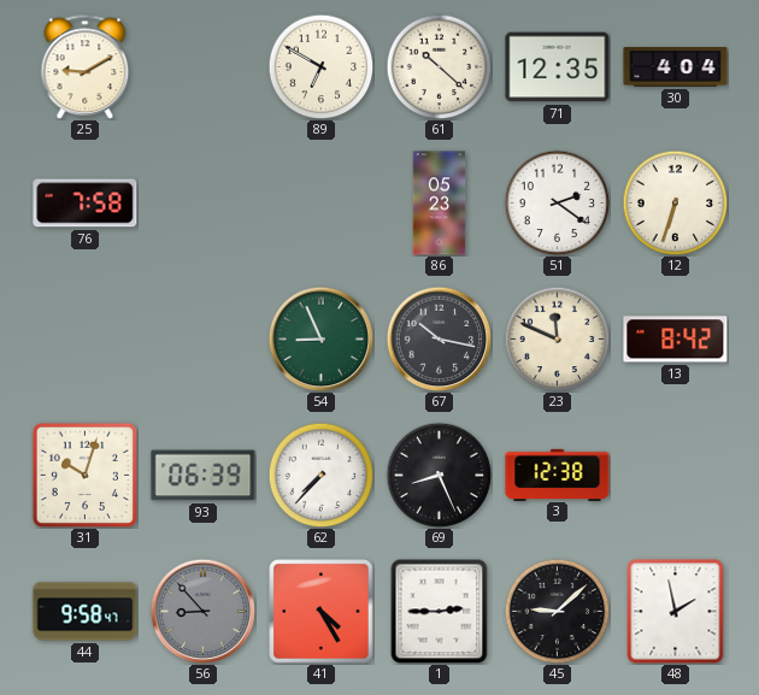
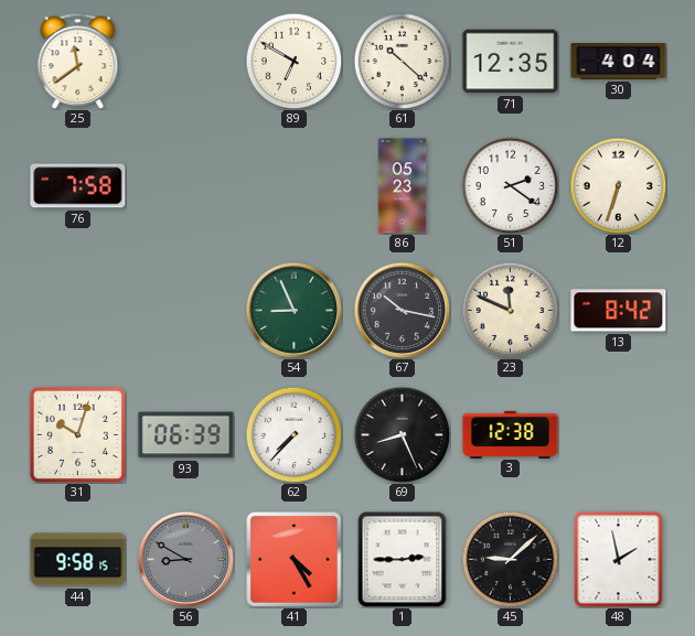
25: 9:10 -> 11:39 (78, 61)
44: 9:58:47 -> 9:58:15 (78, 560)
56: 8:53 -> 8:50 (185, 559)
